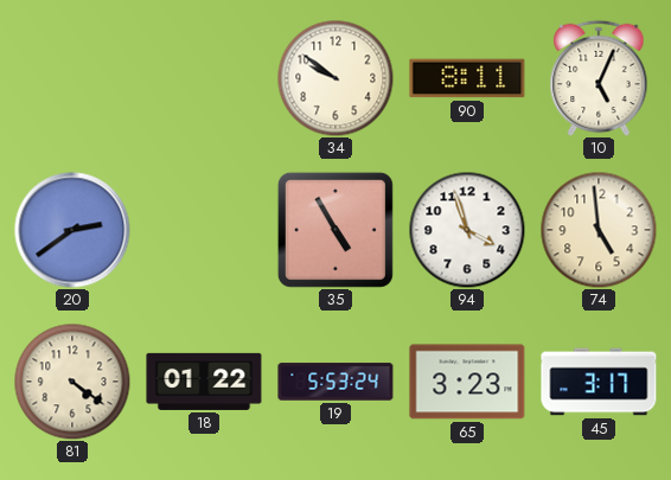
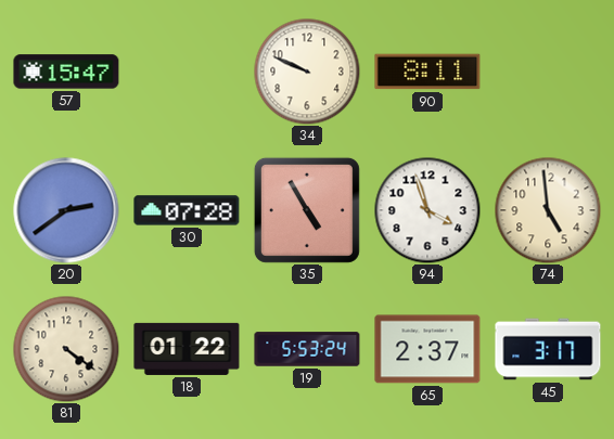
57: none -> 15:47 (66, 72)
34: 9:51 -> 9:49 (307, 72)
10: 5:04 -> none (599, 78)
30: none -> 07:28 (187, 210)
65: 3:23 -> 2:37 (427, 349)
